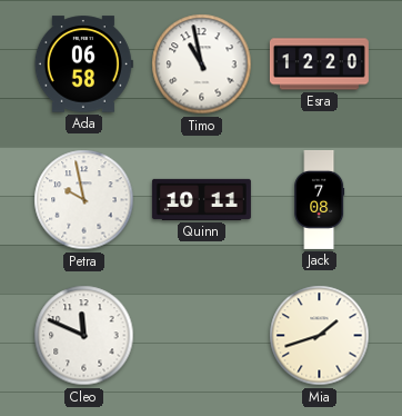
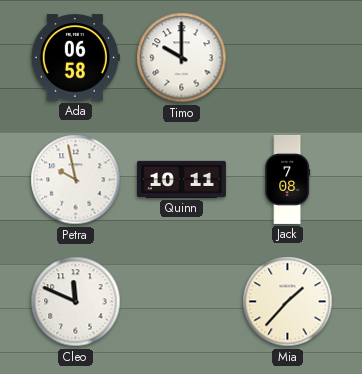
Timo: 10:58 -> 10:00 (182, 58)
Esra: 12:20 -> none (319, 65)
Mia: 1:42 -> 1:37 (288, 302)
